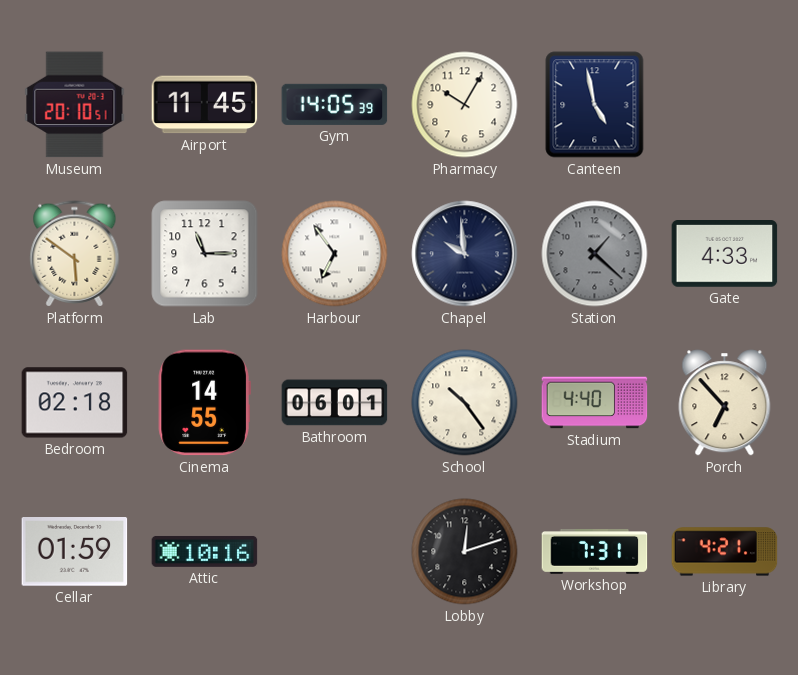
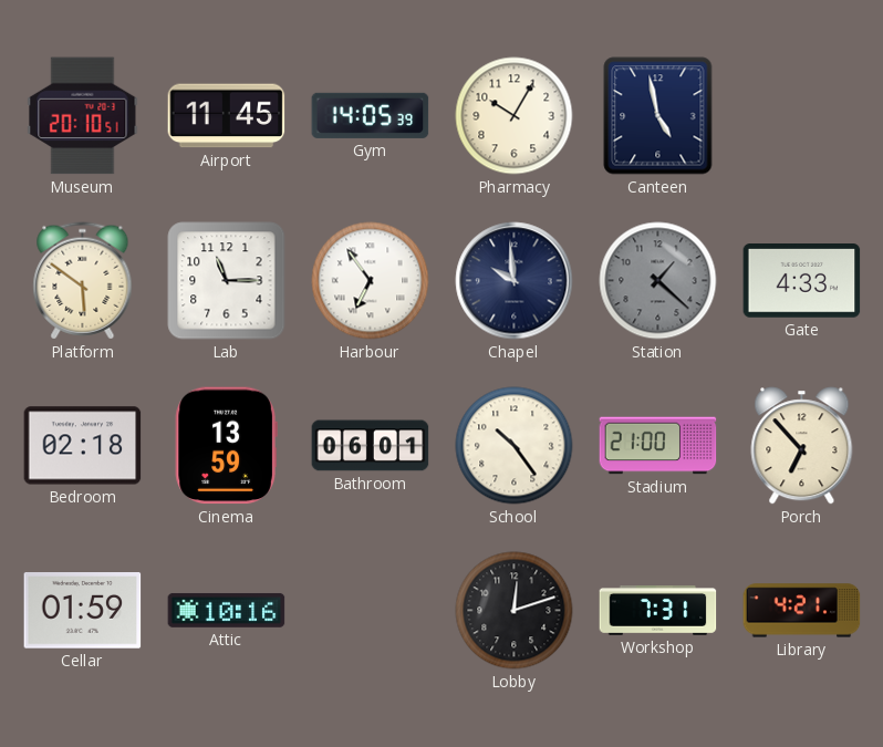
Cinema: 14:55 -> 13:59 (226, 446)
Stadium: 4:40 -> 21:00 (658, 446)
